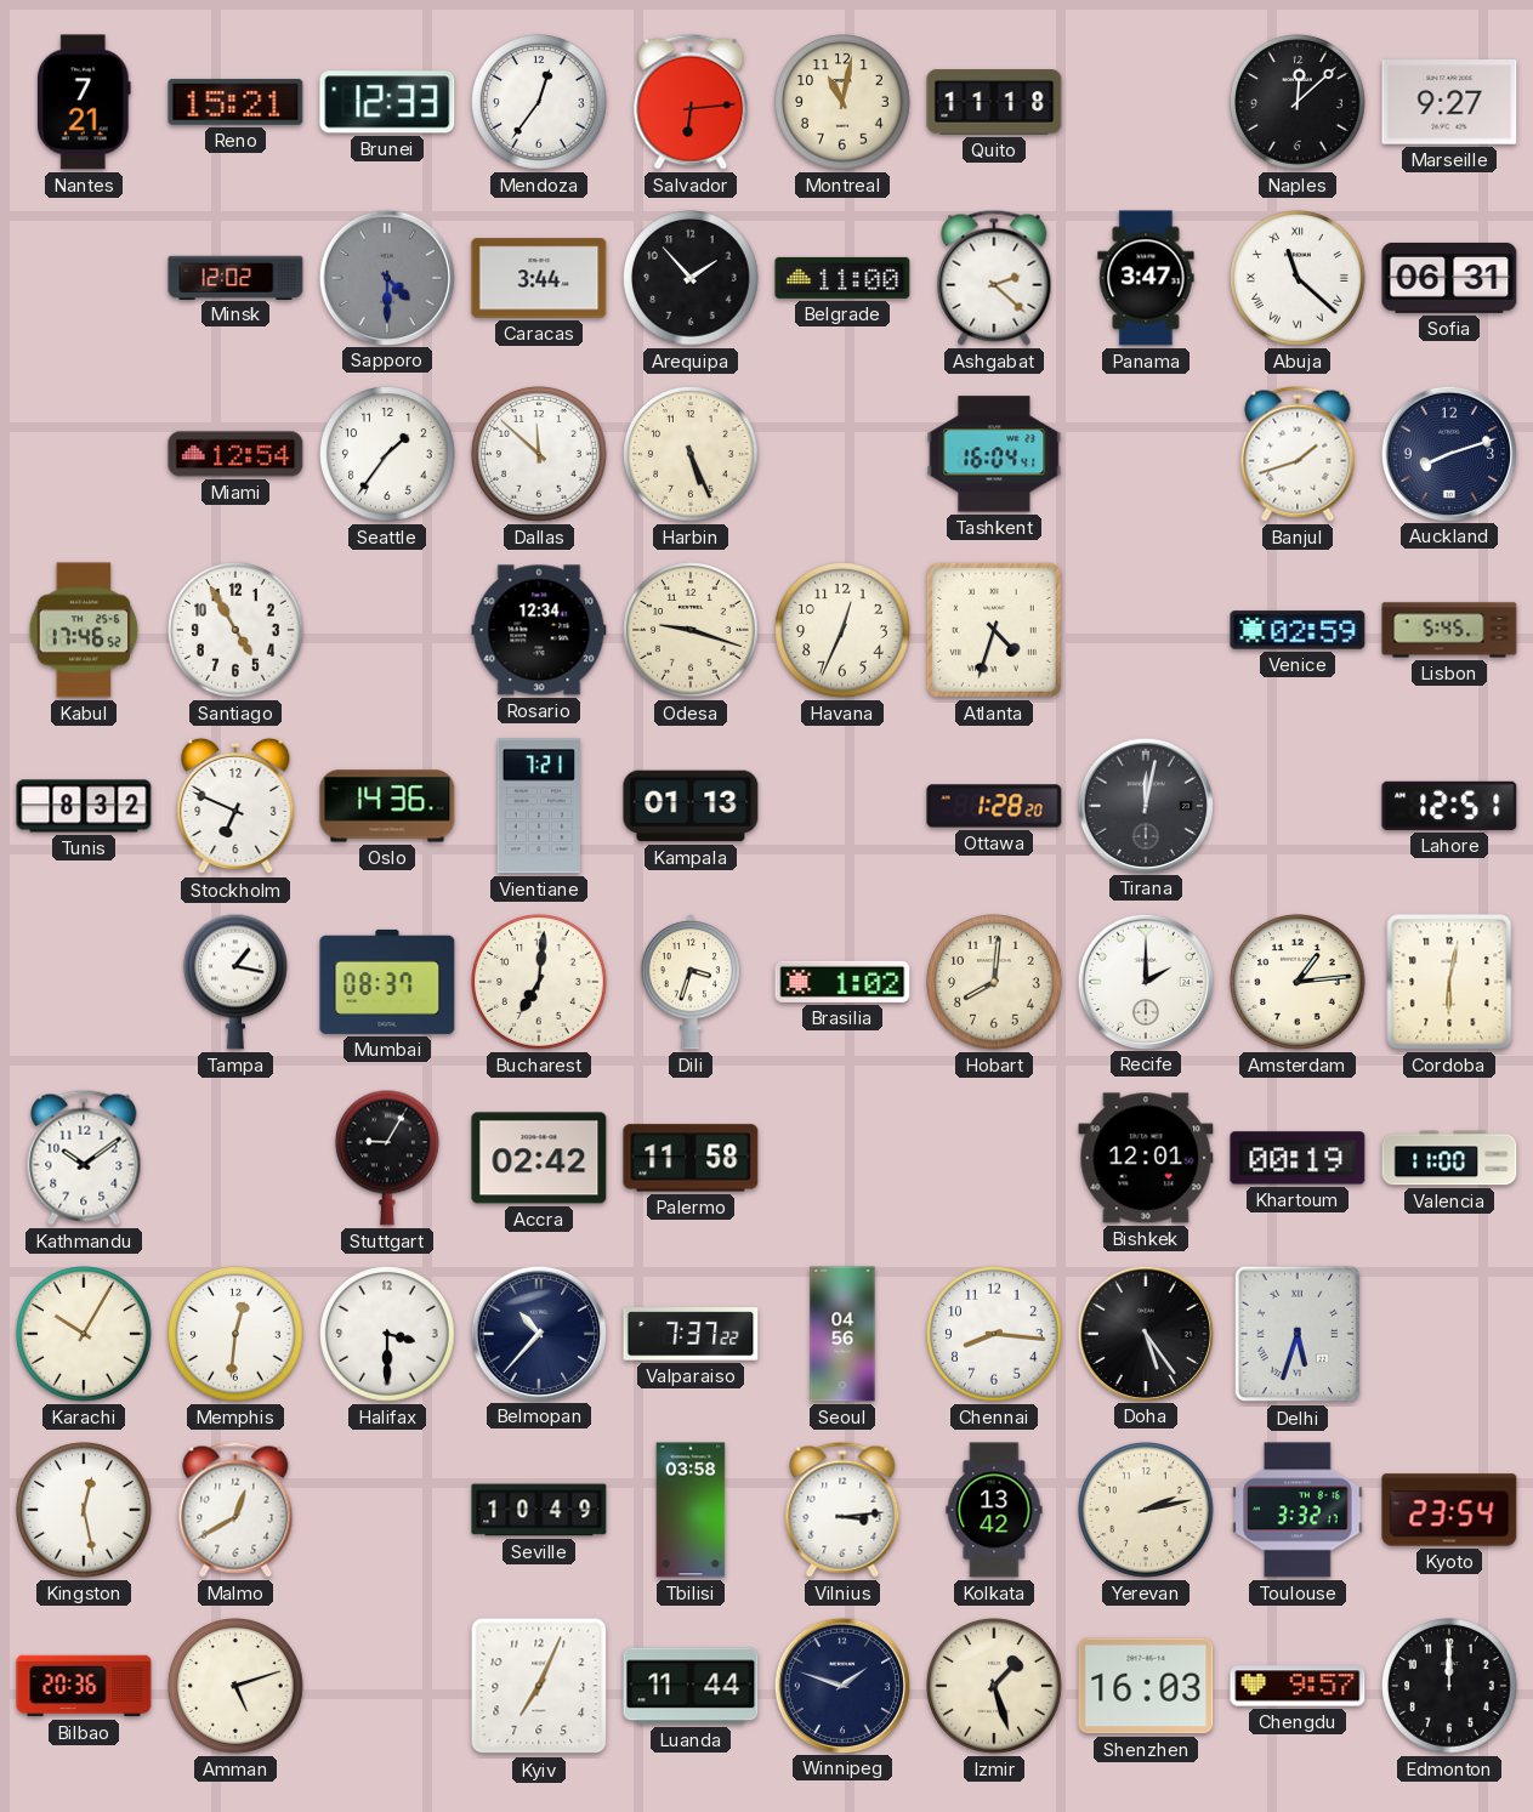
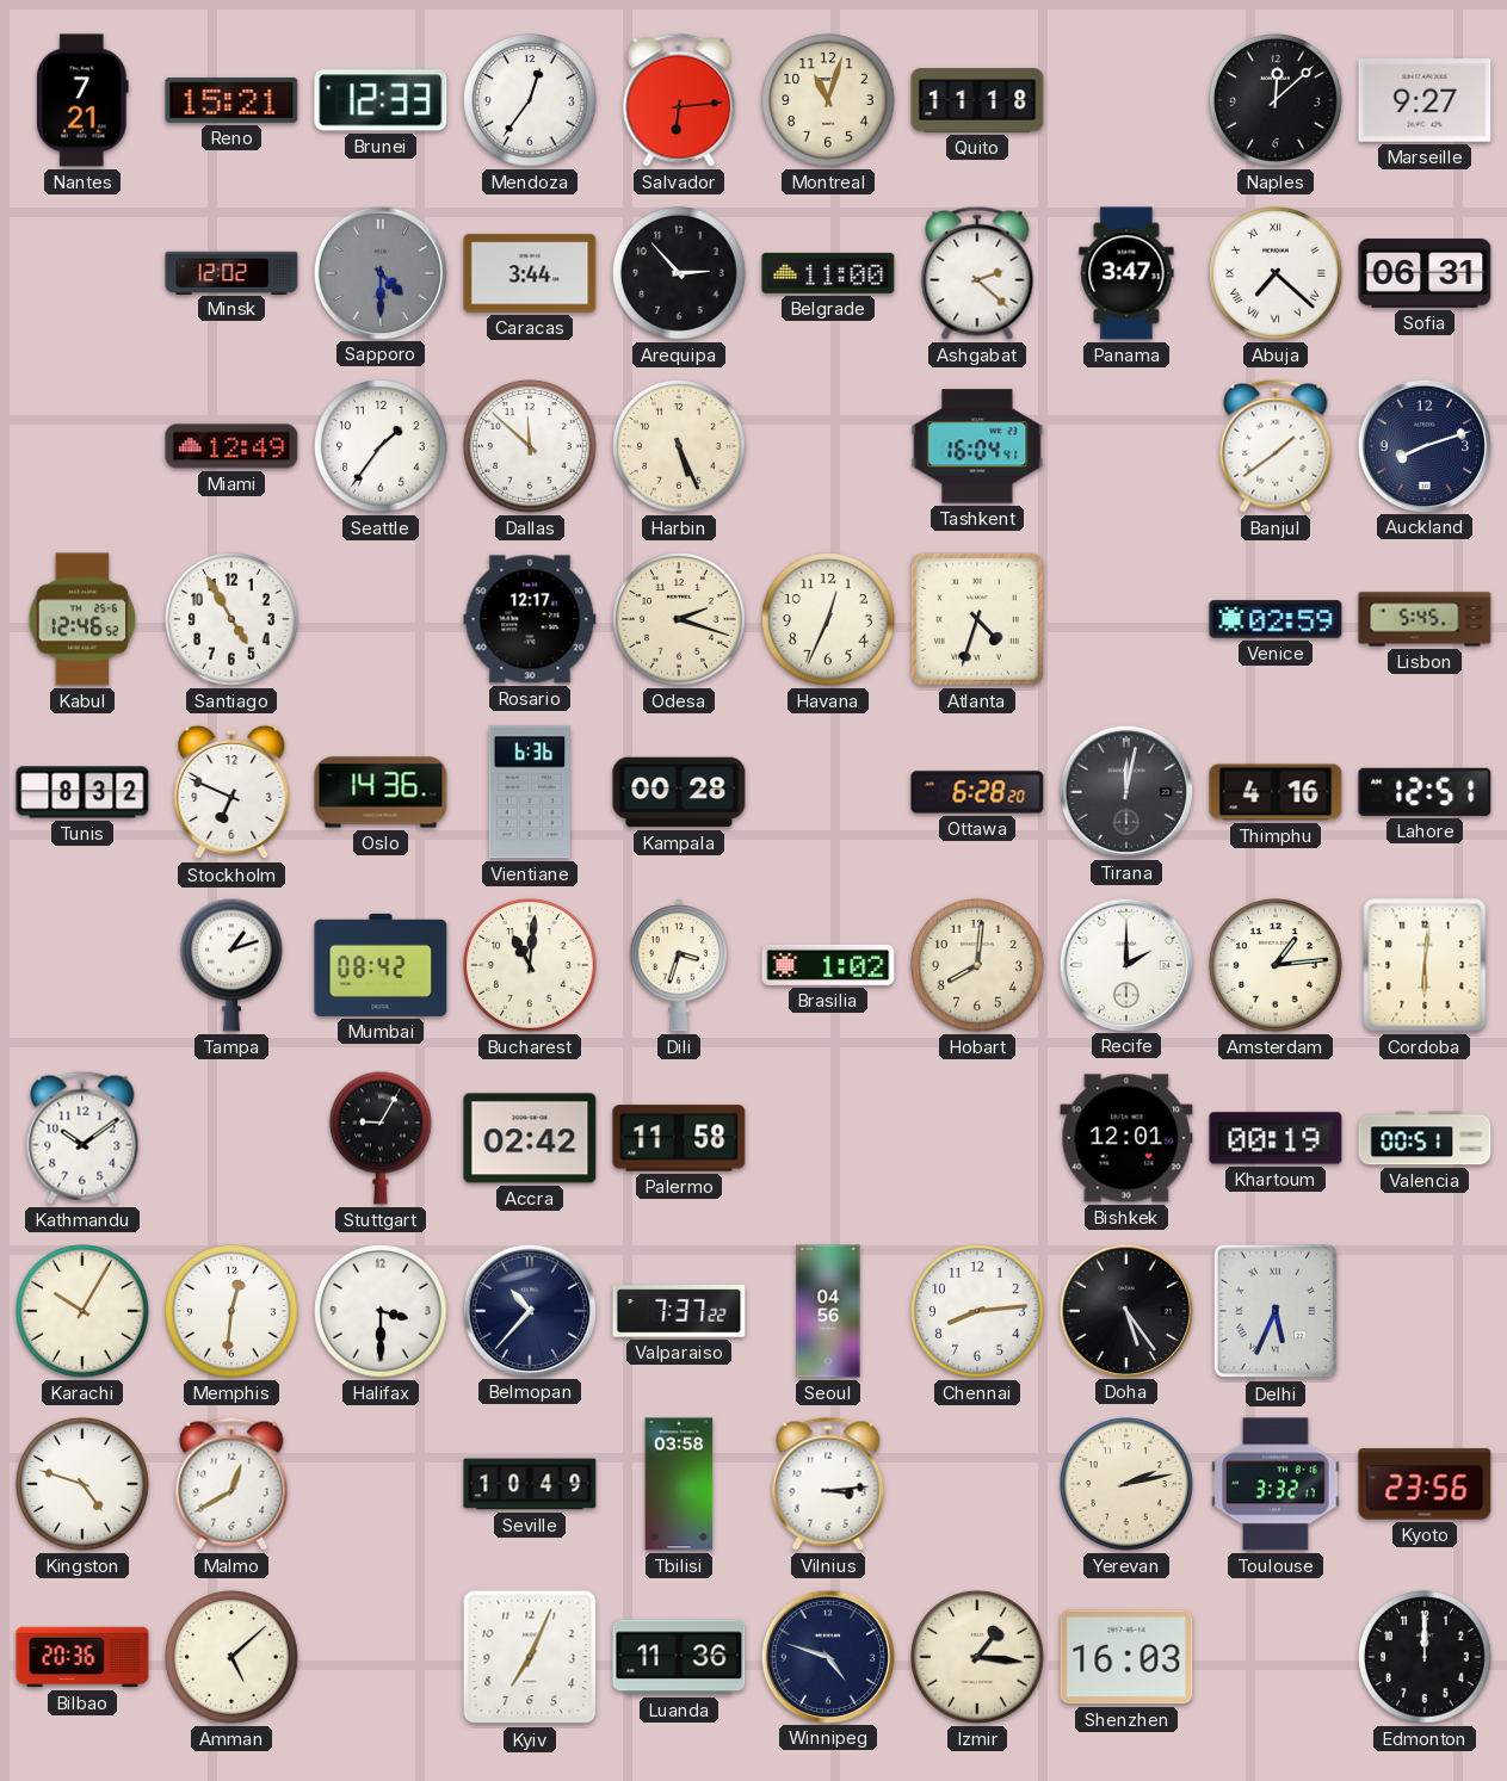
Montreal: 11:02 -> 11:03 (829, 101)
Arequipa: 1:53 -> 2:53 (680, 274)
Abuja: 11:22 -> 7:22 (1277, 274)
Miami: 12:54 -> 12:49 (231, 446)
Banjul: 1:42 -> 1:39 (1276, 446)
Kabul: 17:46 -> 12:46 (82, 619)
Rosario: 12:34 -> 12:17 (530, 619)
Odesa: 9:18 -> 2:18 (680, 620)
Vientiane: 7:21 -> 6:36 (530, 792)
Kampala: 01:13 -> 00:28 (679, 792)
Ottawa: 1:28 -> 6:28 (977, 792)
Thimphu: none -> 4:16 (1276, 792)
Tampa: 1:17 -> 1:12 (231, 965)
Mumbai: 08:37 -> 08:42 (381, 965)
Bucharest: 7:01 -> 11:01 (531, 966)
Cordoba: 6:02 -> 6:01 (1425, 965)
Valencia: 11:00 -> 00:51 (1425, 1138)
Chennai: 8:16 -> 8:14 (978, 1312)
Delhi: 5:33 -> 5:34 (1276, 1311)
Kingston: 12:28 -> 4:48 (84, 1485)
Kolkata: 13:42 -> none (994, 1510)
Kyoto: 23:54 -> 23:56 (1425, 1484)
Amman: 5:12 -> 5:08 (233, 1658)
Luanda: 11:44 -> 11:36 (679, 1657)
Winnipeg: 1:48 -> 4:48 (827, 1656)
Izmir: 1:27 -> 1:16 (978, 1658)
Chengdu: 9:57 -> none (1298, 1686)
